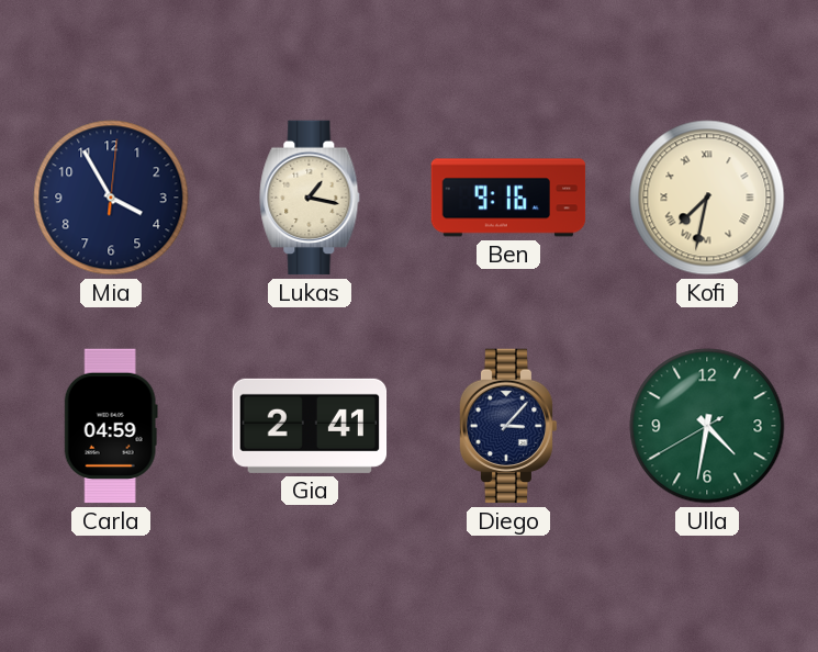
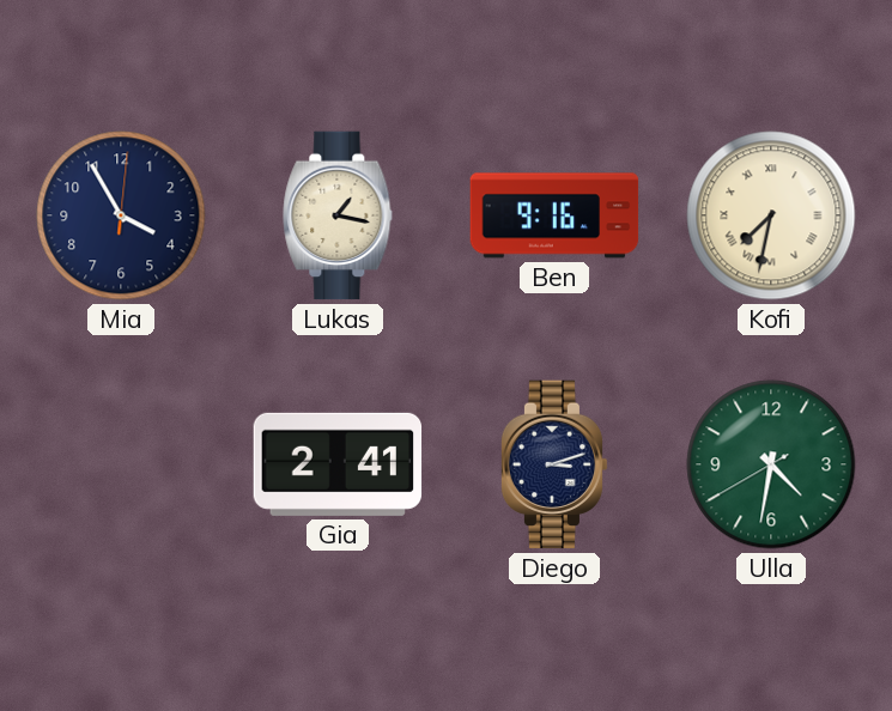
Carla: 04:59 -> none (111, 426)
Diego: 3:07 -> 3:12 (554, 464)
